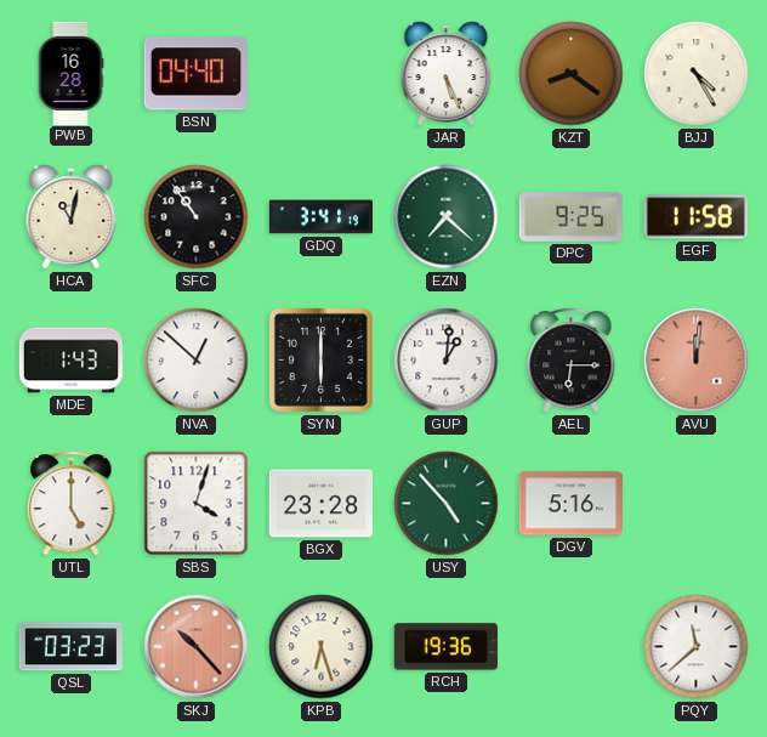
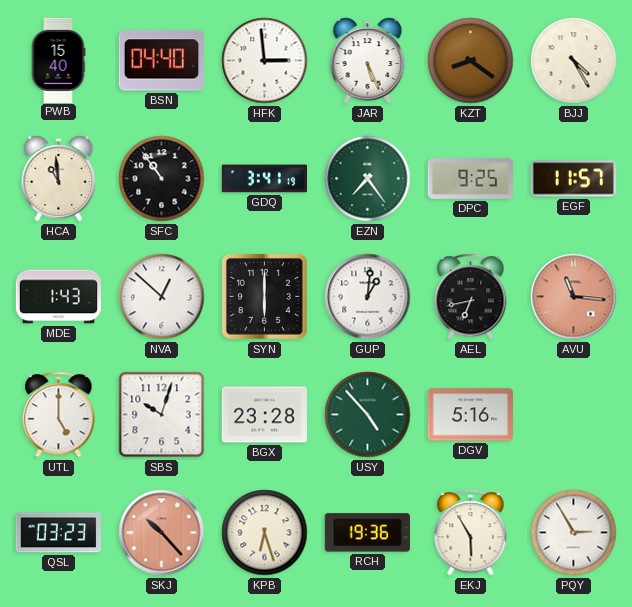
PWB: 16:28 -> 15:40 (58, 60)
HFK: none -> 2:59 (265, 61)
HCA: 11:02 -> 10:59 (59, 179)
EZN: 7:22 -> 7:24 (368, 179)
EGF: 11:58 -> 11:57 (573, 179)
AEL: 6:15 -> 6:43 (471, 297)
AVU: 12:01 -> 11:16 (574, 297)
SBS: 4:03 -> 10:03 (162, 415)
EKJ: none -> 5:55 (471, 533)
PQY: 11:38 -> 2:55 (574, 533)
